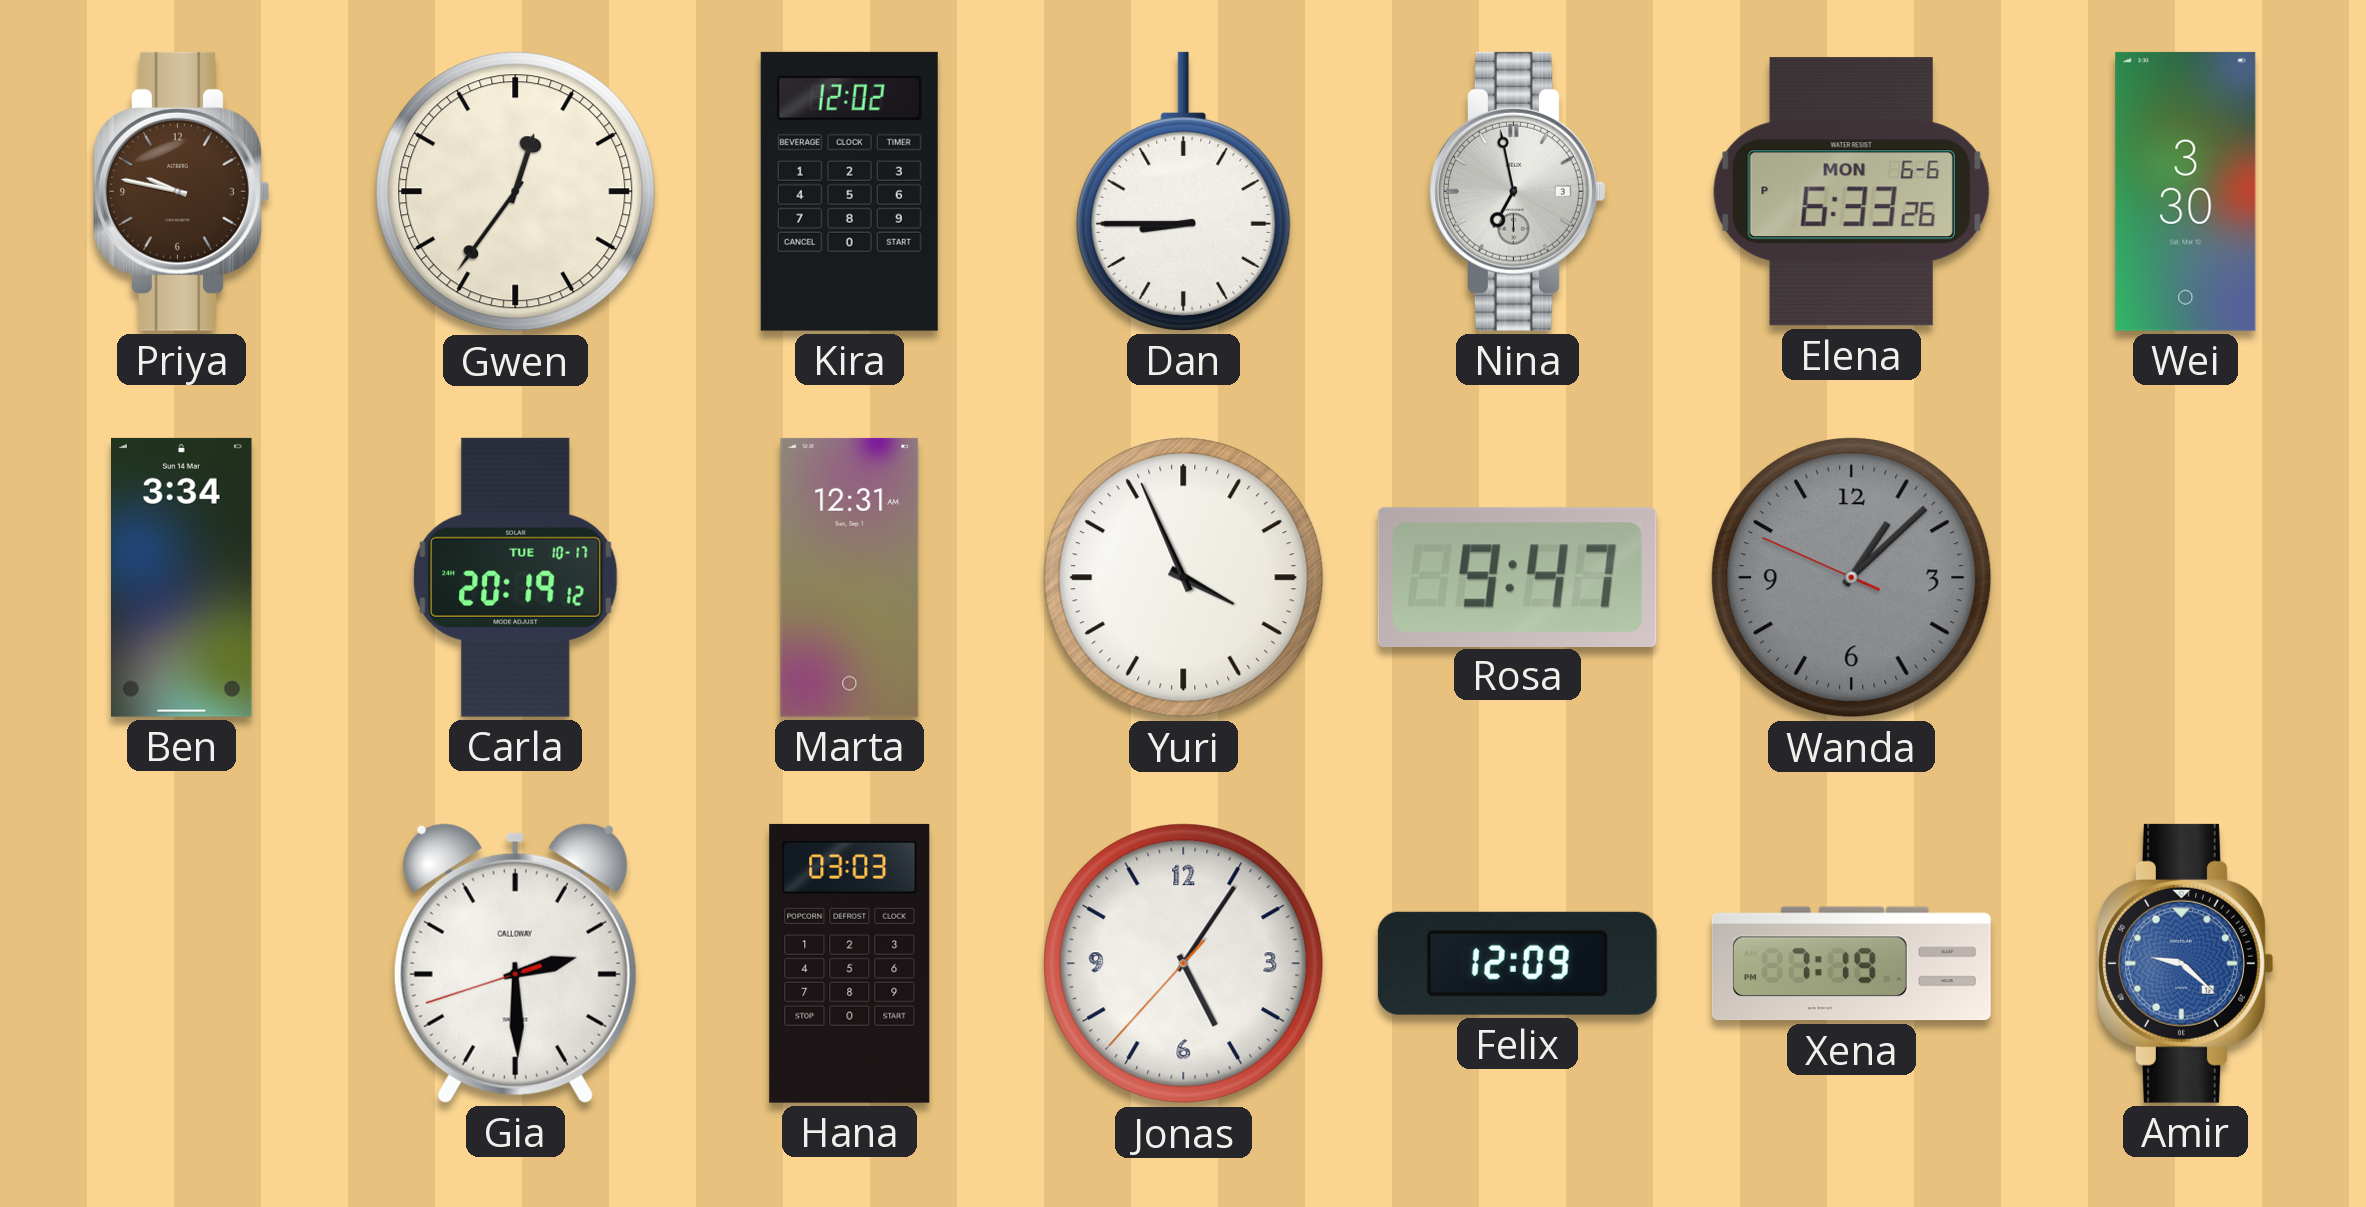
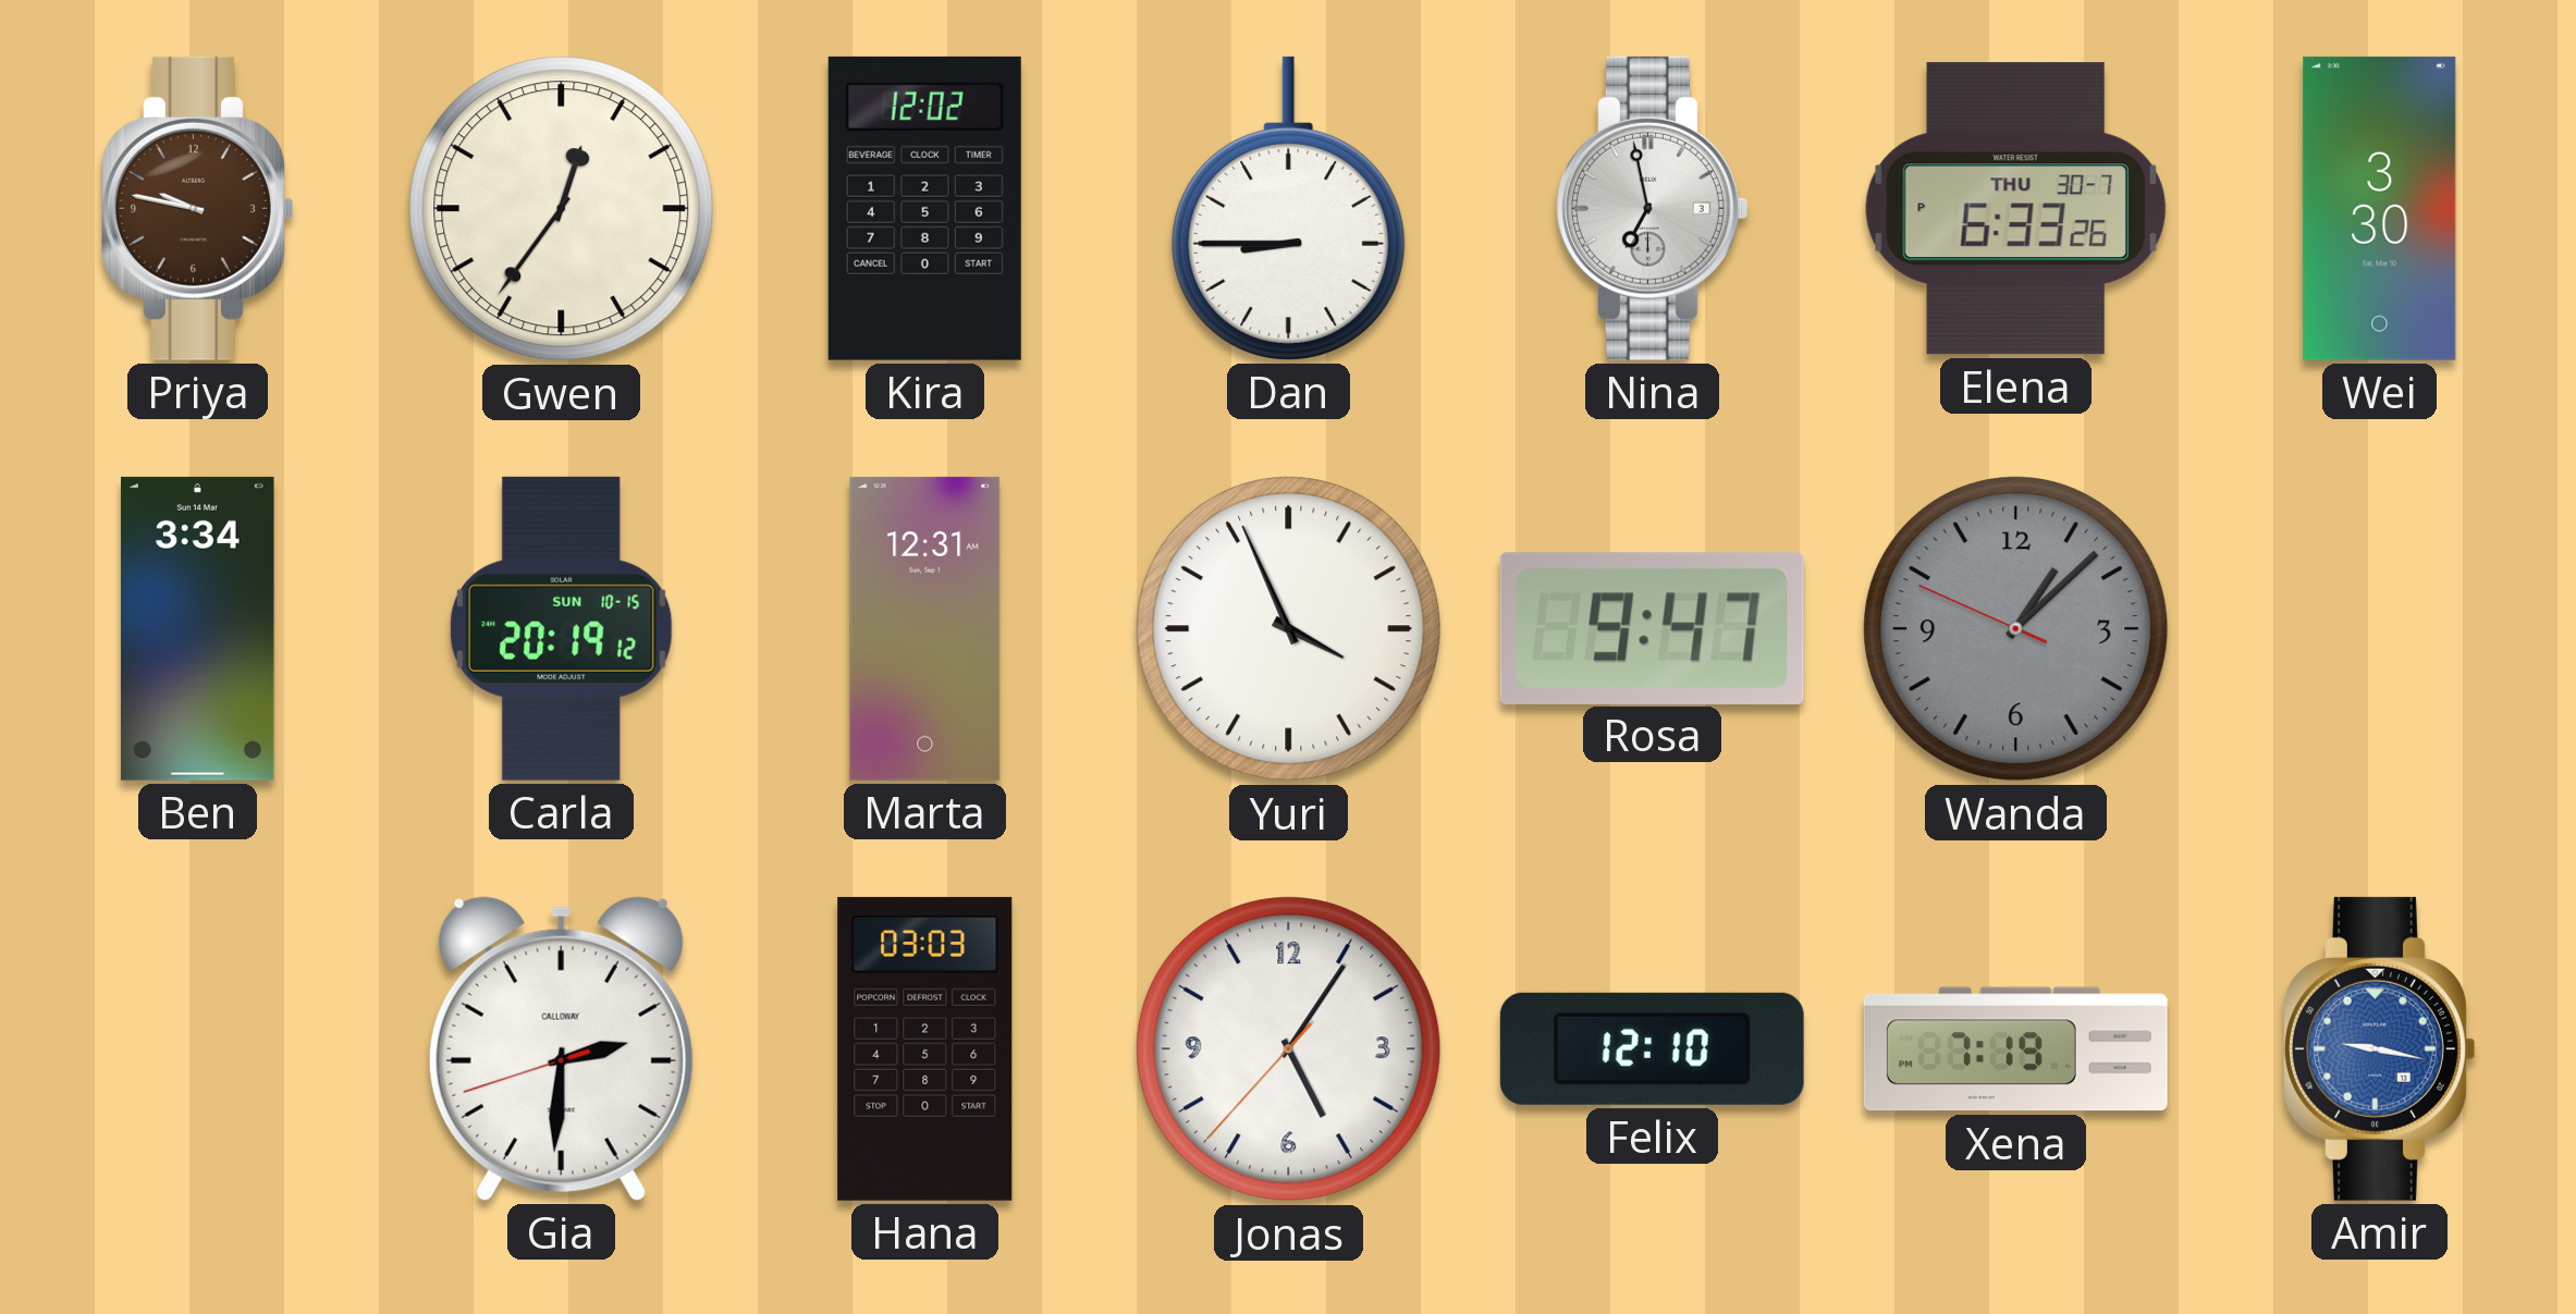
Elena date: MON 6-6 -> THU 30-7 (2015, 209)
Carla date: TUE 10-17 -> SUN 10-15 (562, 628)
Gia: 2:29 -> 2:30 (561, 1048)
Felix: 12:09 -> 12:10 (1652, 1048)
Amir: 9:22 -> 9:17 (2380, 1048)
